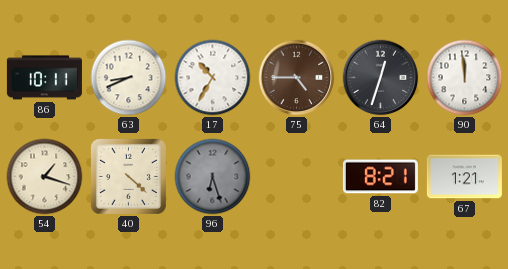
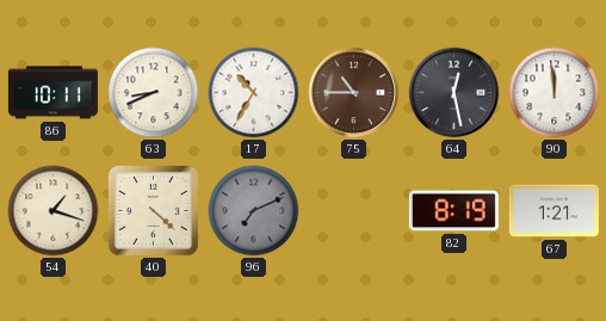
75: 4:45 -> 10:45 (354, 93)
64: 12:33 -> 12:28 (455, 93)
96: 6:27 -> 7:11 (254, 211)
82: 8:21 -> 8:19 (453, 211)
